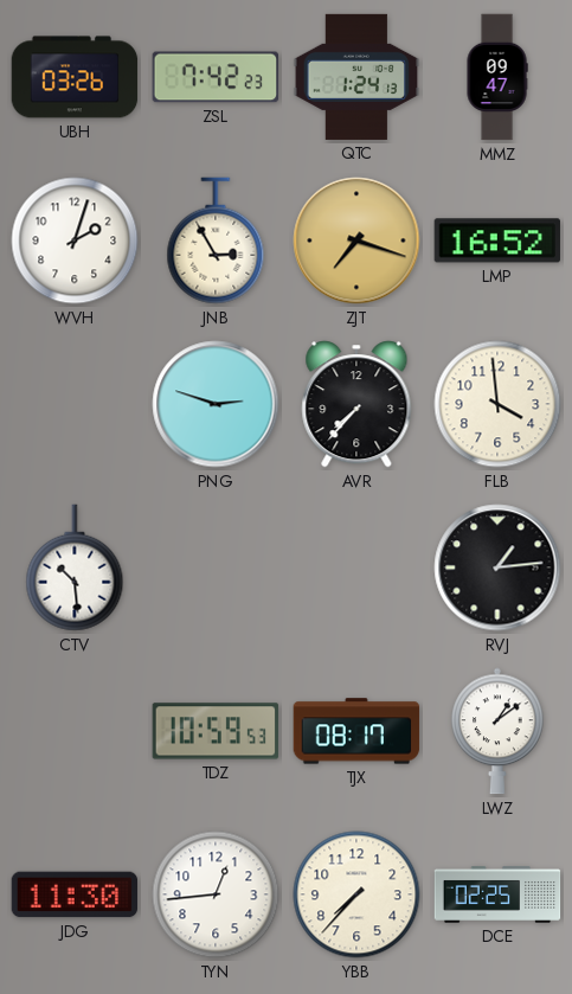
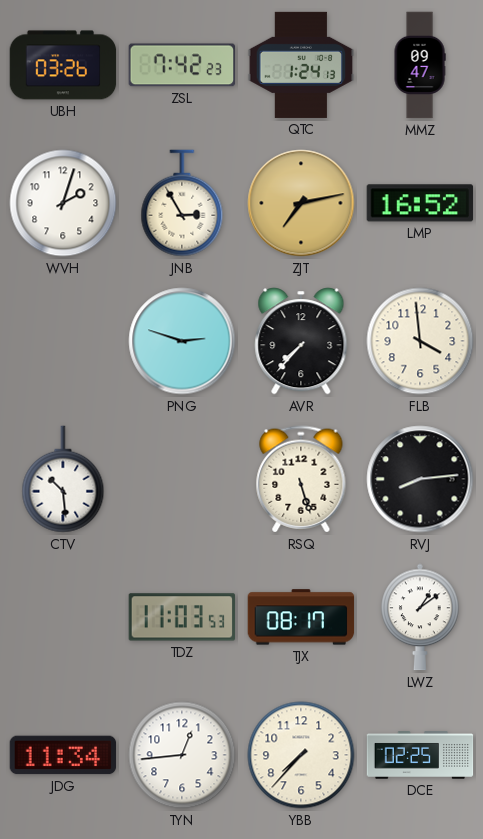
ZJT: 7:18 -> 7:13 (301, 203)
RSQ: none -> 5:27 (301, 479)
RVJ: 1:14 -> 8:14 (420, 479)
TDZ: 10:59 -> 11:03 (182, 617)
JDG: 11:30 -> 11:34 (63, 755)
